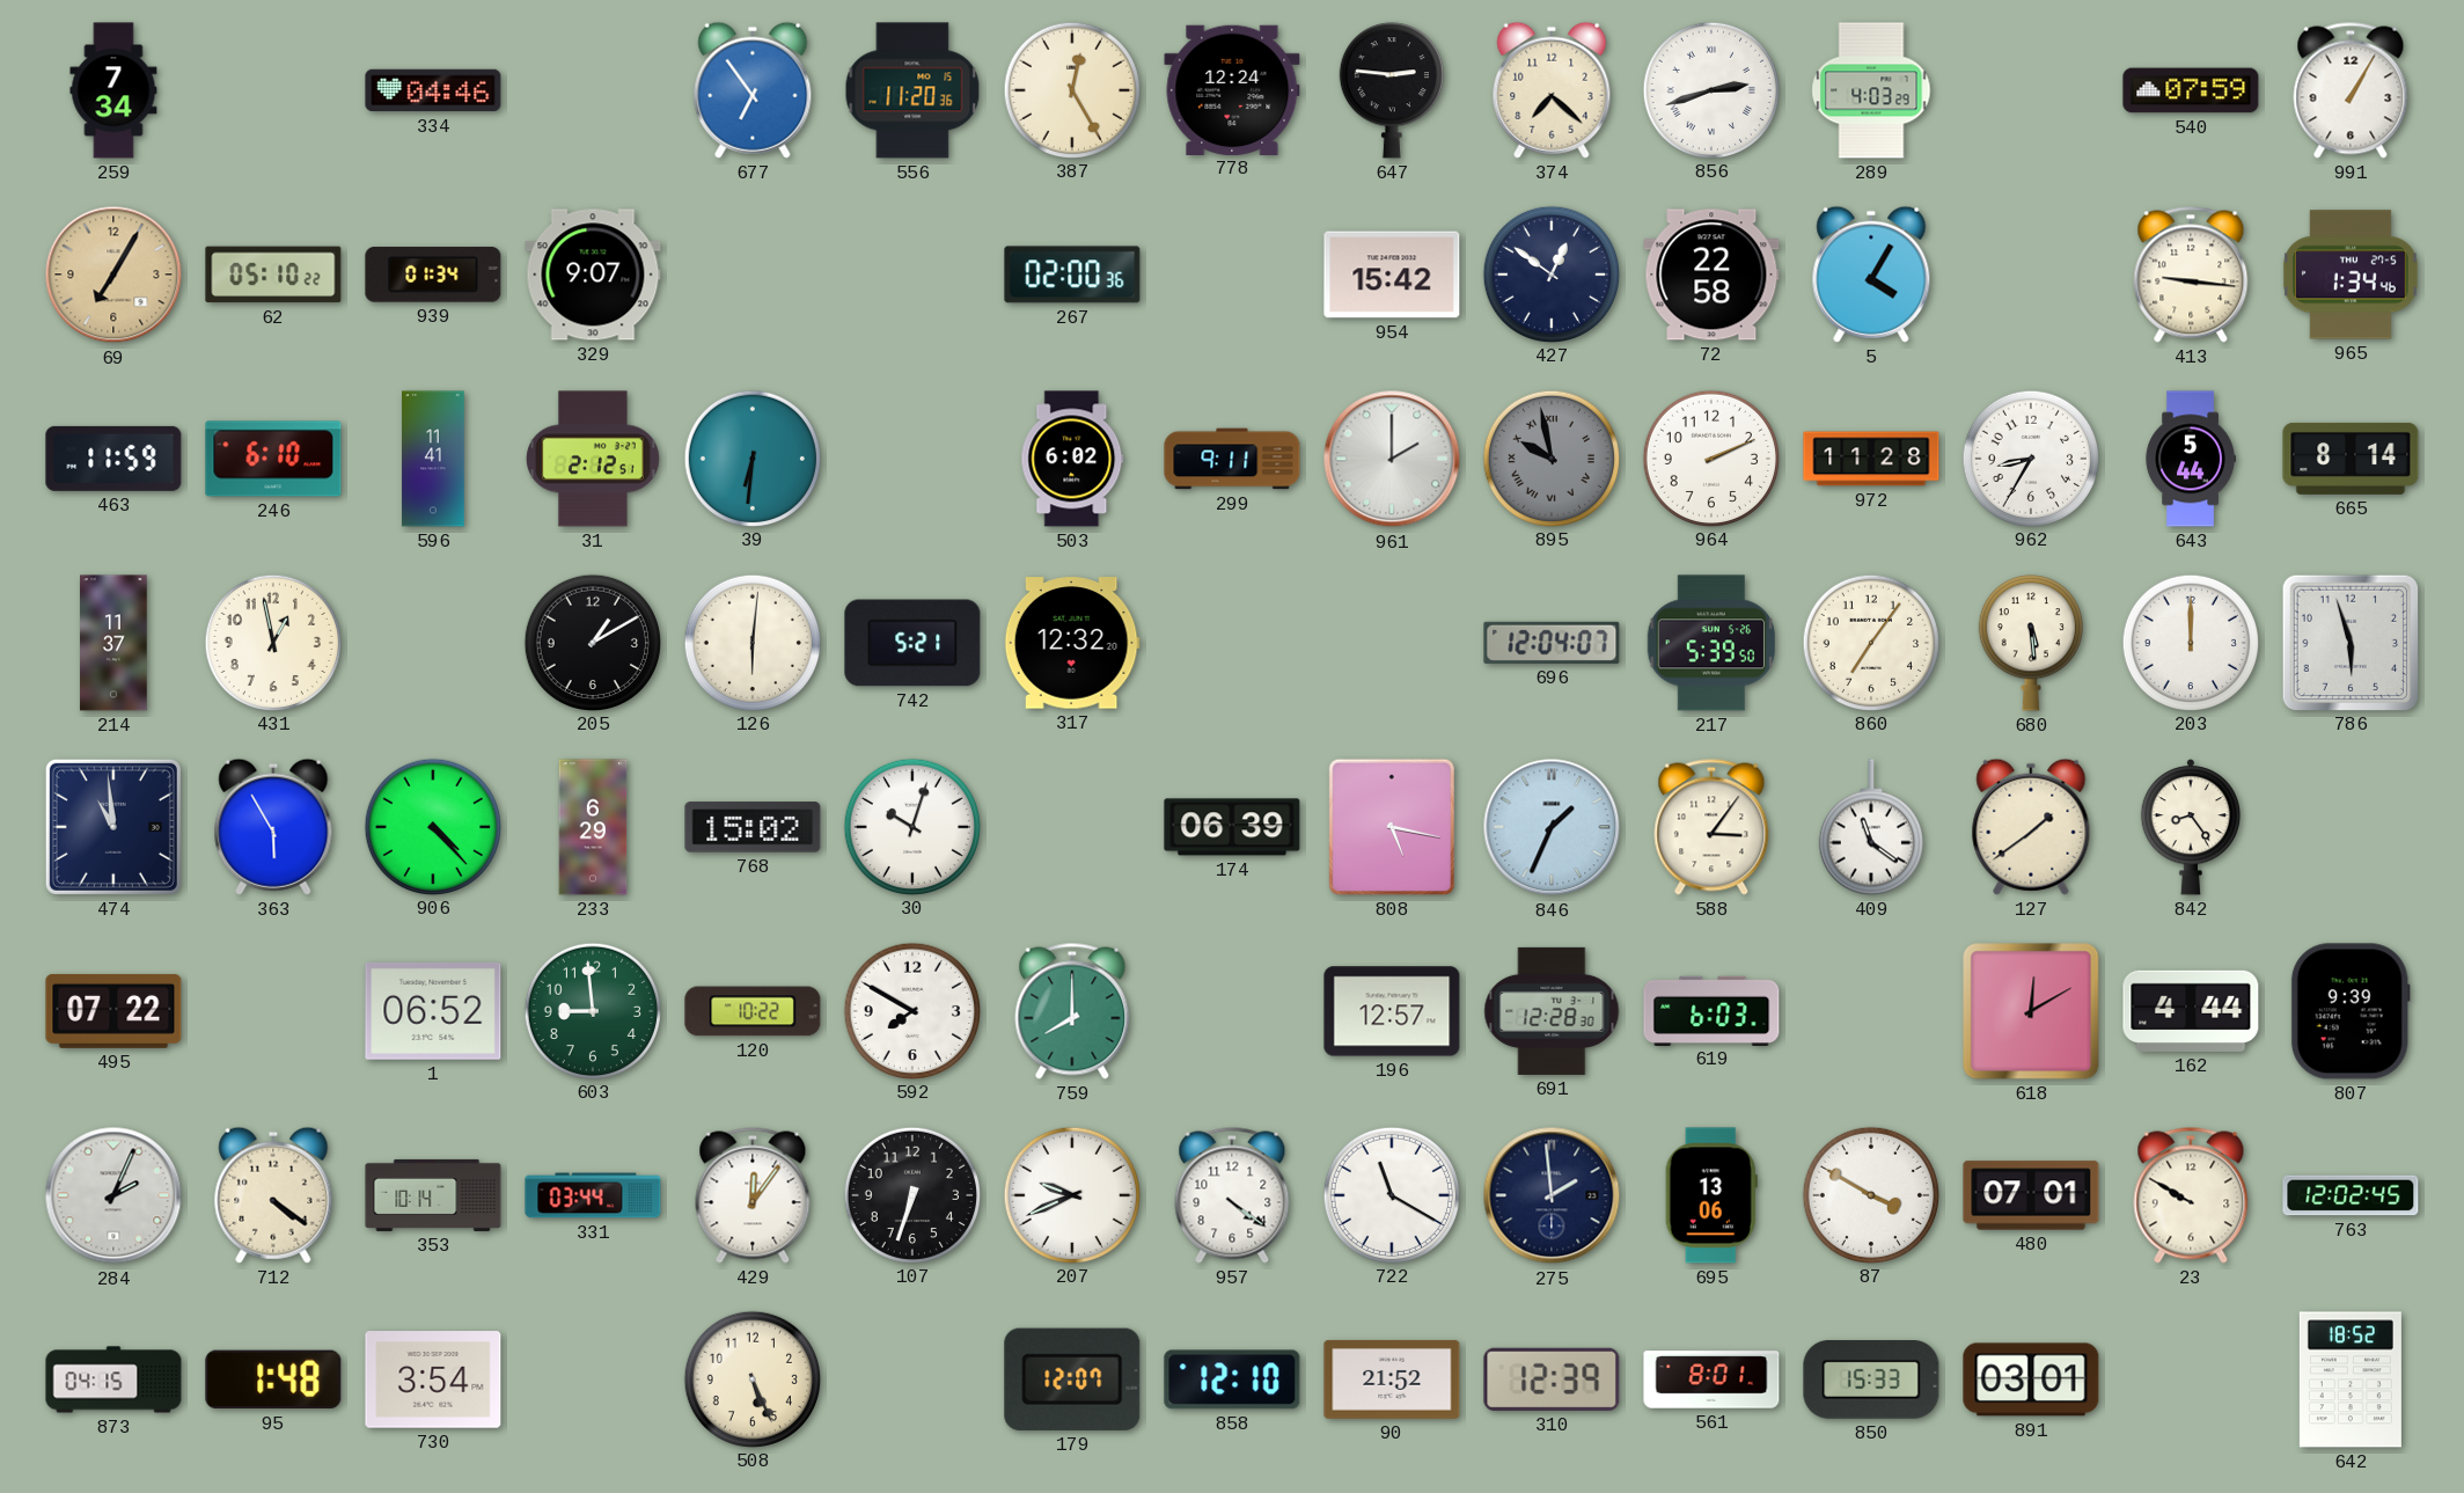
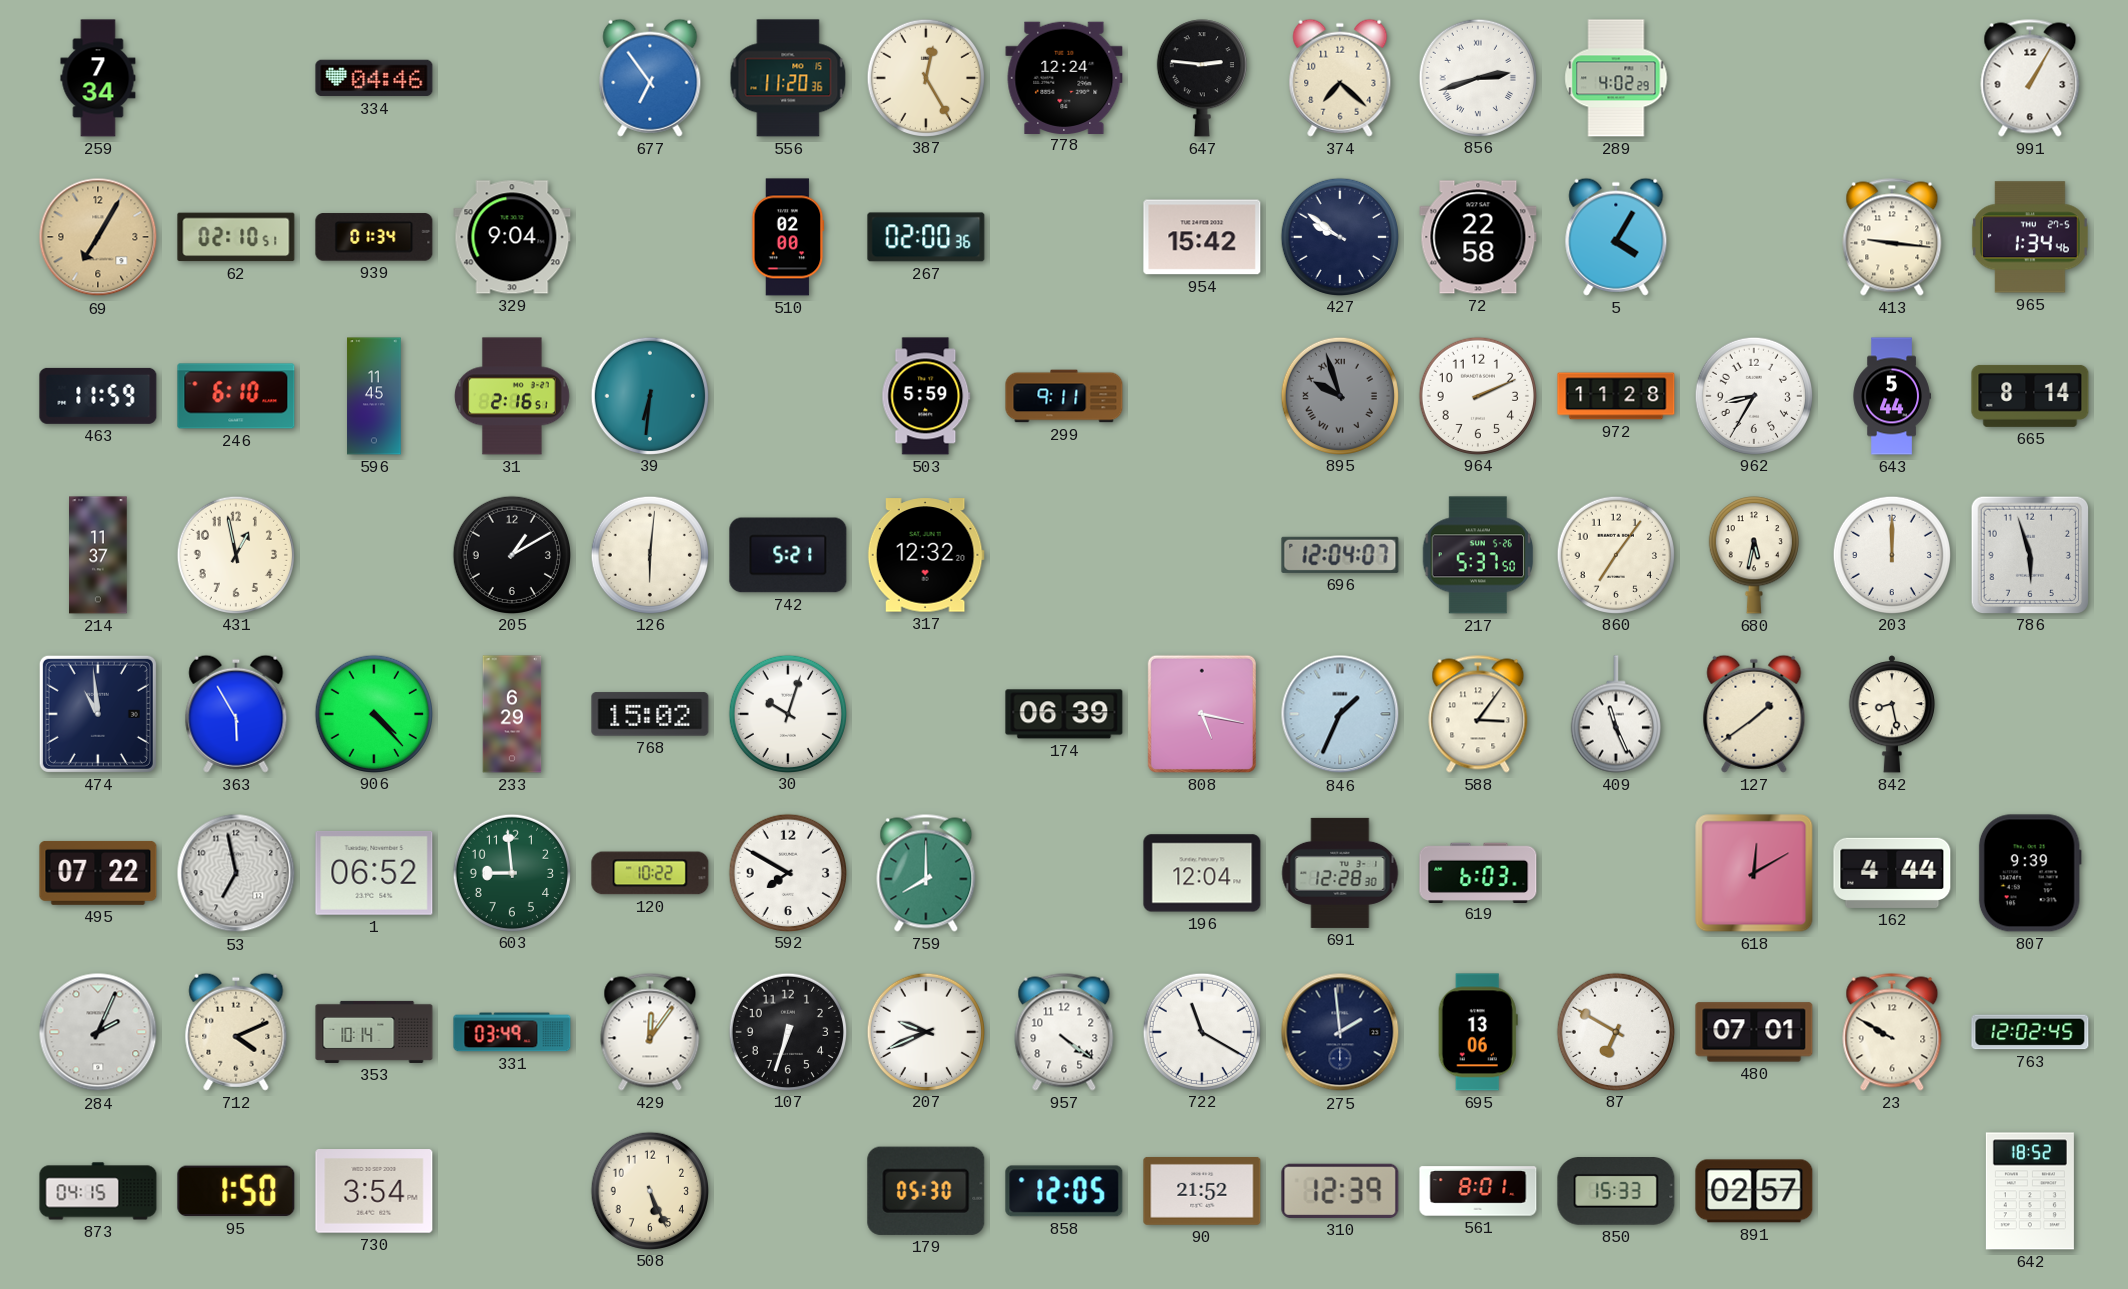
289: 4:03 -> 4:02 (1616, 78)
540: 07:59 -> none (2191, 90)
62: 05:10 -> 02:10 (236, 237)
329: 9:07 -> 9:04 (512, 237)
510: none -> 02:00 (788, 237)
427: 12:51 -> 9:51 (1339, 236)
596: 11:41 -> 11:45 (374, 396)
31: 2:12 -> 2:16 (512, 396)
503: 6:02 -> 5:59 (926, 396)
961: 2:00 -> none (1392, 459)
895: 9:58 -> 9:57 (1339, 395)
217: 5:39 -> 5:37 (1478, 555)
680: 5:29 -> 5:32 (1754, 555)
409: 11:21 -> 11:26 (1616, 714)
842: 8:24 -> 8:28 (1892, 714)
53: none -> 6:58 (236, 873)
196: 12:57 -> 12:04 (1202, 873)
712: 4:21 -> 4:11 (236, 1032)
331: 03:44 -> 03:49 (512, 1032)
87: 3:50 -> 6:50 (1615, 1031)
95: 1:48 -> 1:50 (236, 1191)
179: 12:07 -> 05:30 (926, 1191)
858: 12:10 -> 12:05 (1064, 1191)
891: 03:01 -> 02:57 (1754, 1191)
